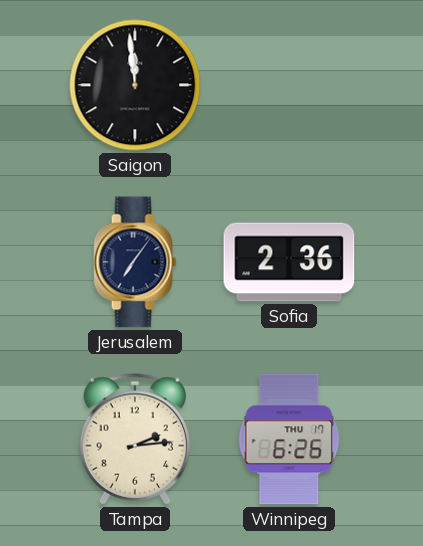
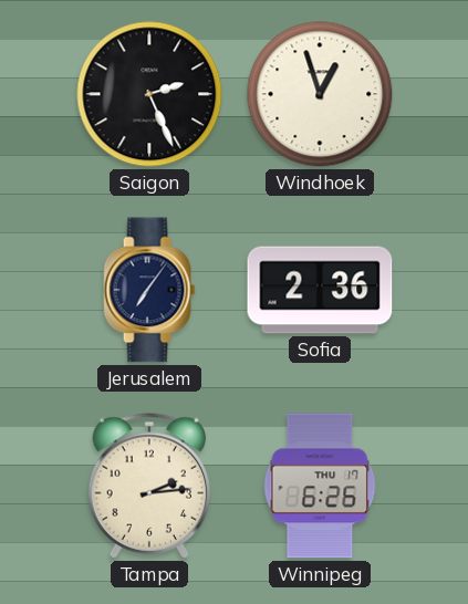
Saigon: 11:59 -> 2:26 (149, 94)
Windhoek: none -> 12:57 (320, 94)
